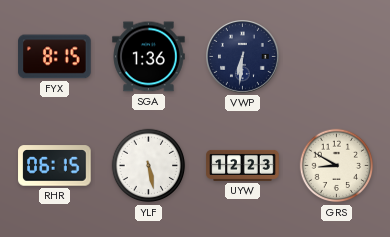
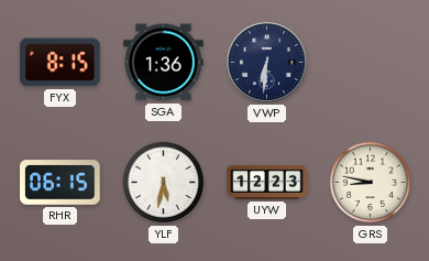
YLF: 5:28 -> 5:32 (164, 183)
GRS: 8:50 -> 8:47 (371, 183)
